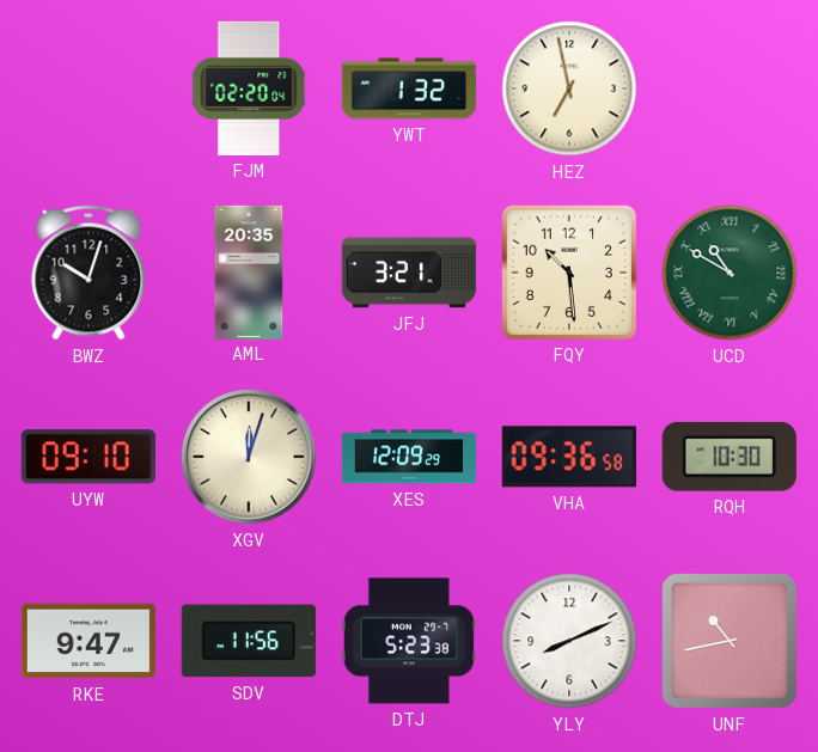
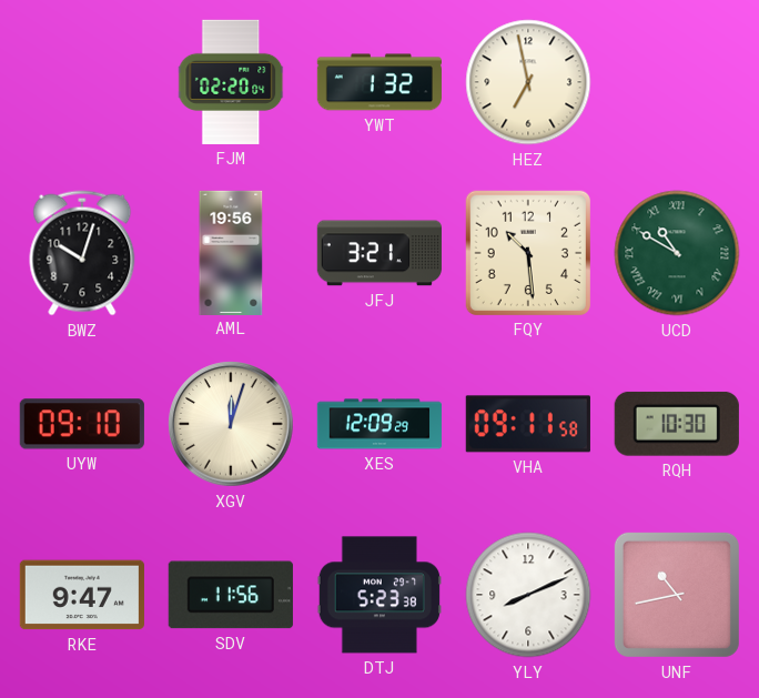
AML: 20:35 -> 19:56 (231, 252)
VHA: 09:36 -> 09:11 (528, 424)
